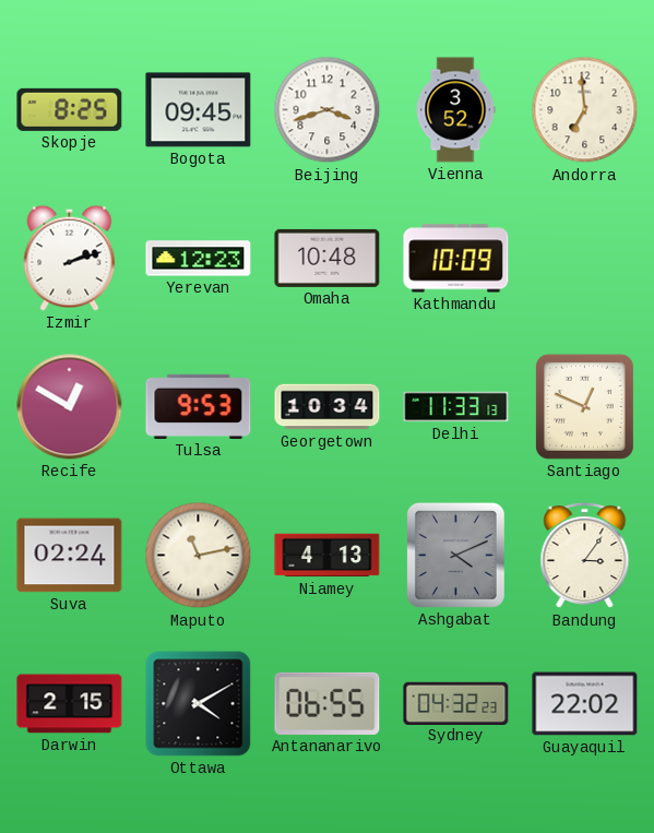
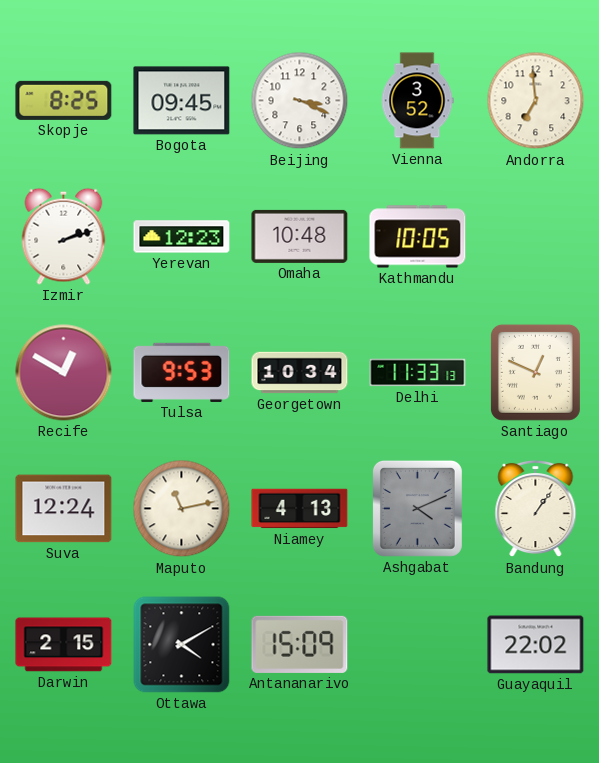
Beijing: 3:42 -> 3:19 (300, 101)
Kathmandu: 10:09 -> 10:05 (418, 237)
Suva: 02:24 -> 12:24 (64, 509)
Bandung: 3:06 -> 1:06 (536, 509)
Antananarivo: 06:55 -> 15:09 (300, 644)
Sydney: 04:32 -> none (456, 703)
